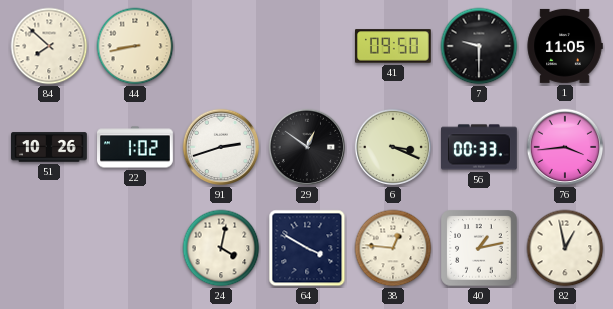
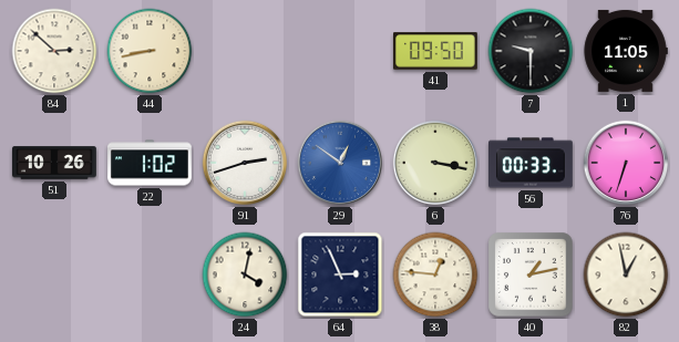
84: 7:52 -> 2:52 (54, 51)
29 dial: black -> blue (340, 163)
6: 3:19 -> 3:17 (435, 163)
76: 3:44 -> 6:33 (626, 163)
64: 3:50 -> 2:56 (340, 274)
